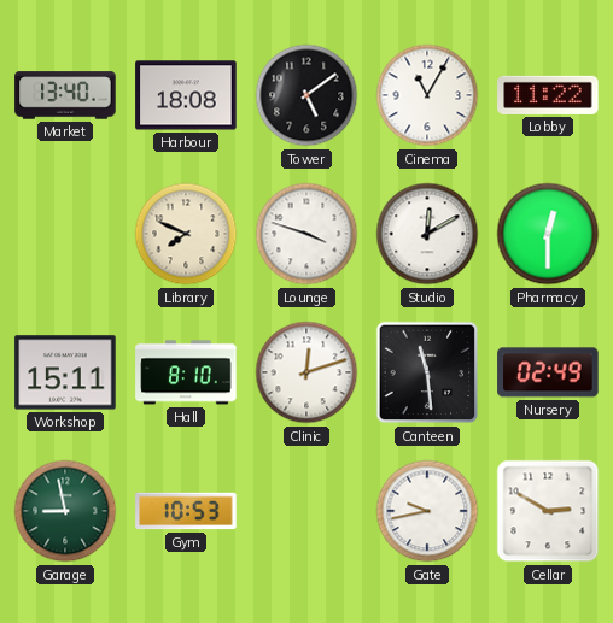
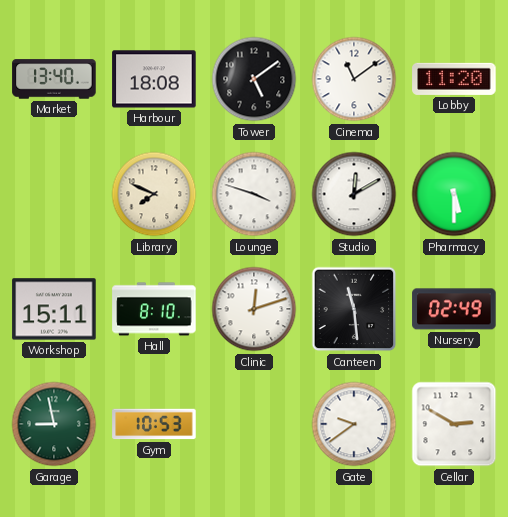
Cinema: 11:05 -> 11:09 (354, 79)
Lobby: 11:22 -> 11:20 (454, 79)
Pharmacy: 12:30 -> 5:30 (454, 194)
Gate: 9:43 -> 9:39 (354, 424)
